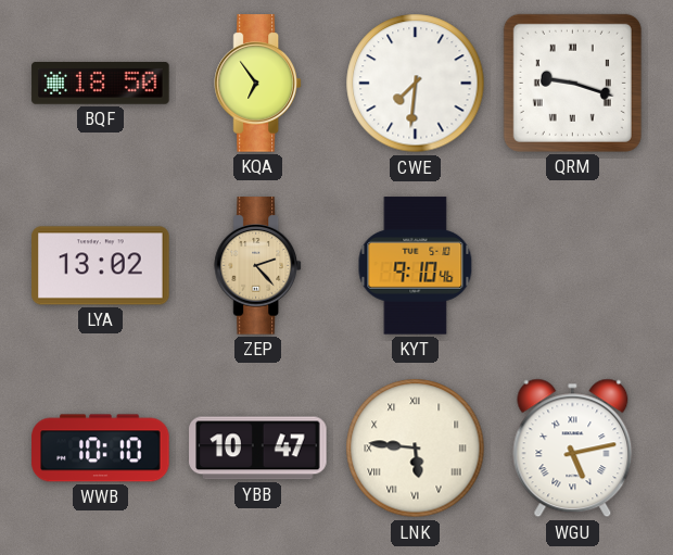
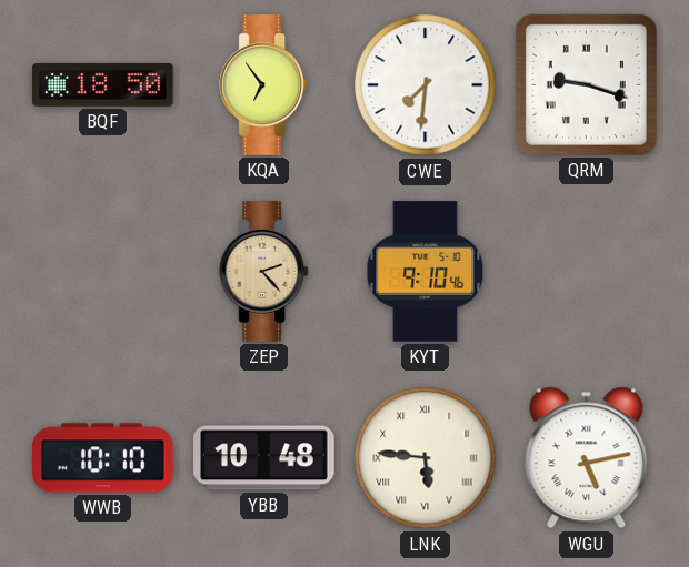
LYA: 13:02 -> none (101, 266)
YBB: 10:47 -> 10:48 (264, 458)
